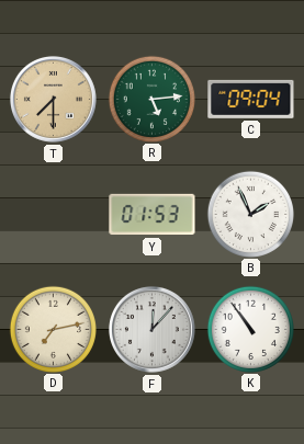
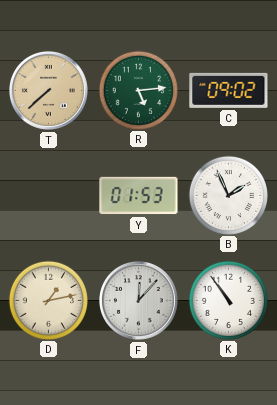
T: 7:30 -> 7:38 (48, 90)
C: 09:04 -> 09:02 (229, 90)
D: 7:13 -> 1:13 (48, 300)
